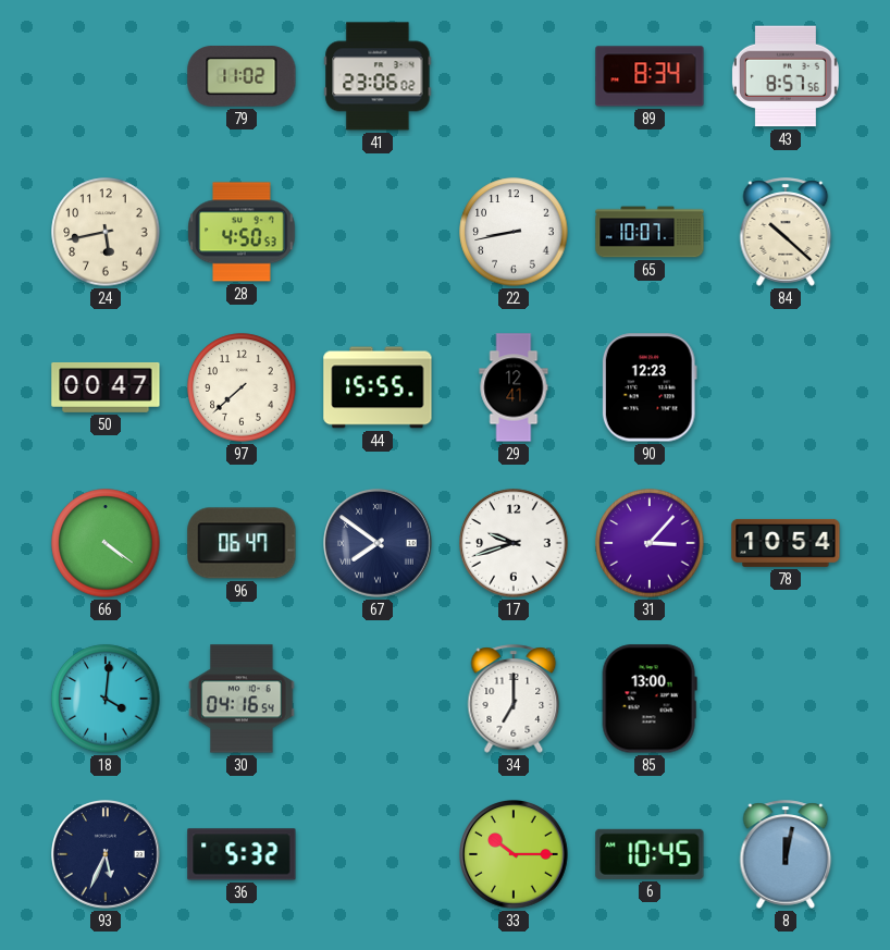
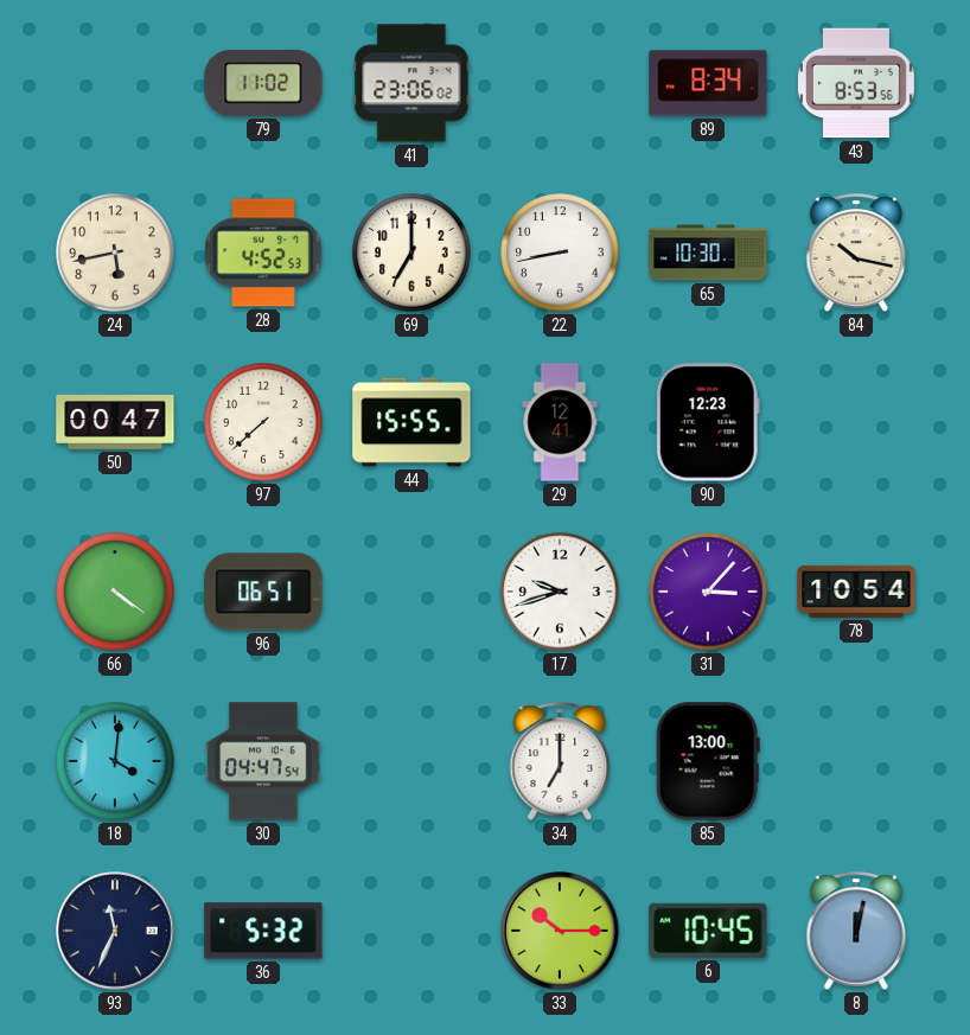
43: 8:57 -> 8:53 (856, 83)
28: 4:50 -> 4:52 (263, 253)
69: none -> 7:00 (411, 253)
65: 10:07 -> 10:30 (708, 253)
84: 10:22 -> 10:17 (856, 253)
96: 06:47 -> 06:51 (263, 592)
67: 7:51 -> none (378, 543)
30: 04:16 -> 04:47 (263, 761)
93: 5:34 -> 11:34 (115, 931)
